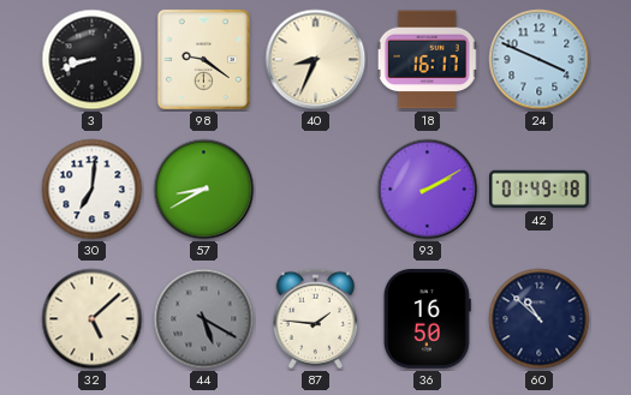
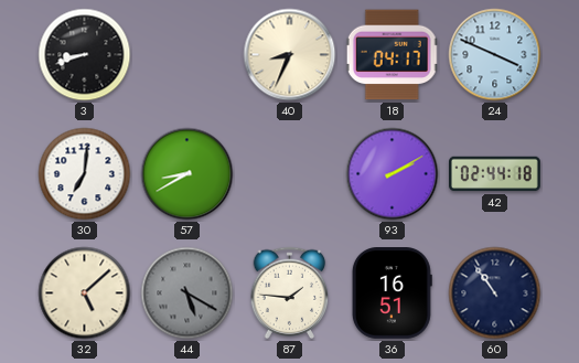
98: 9:21 -> none (203, 59)
18: 16:17 -> 04:17 (393, 55)
42: 01:49 -> 02:44 (495, 174)
36: 16:50 -> 16:51 (392, 293)
60: 10:52 -> 10:54 (495, 293)
